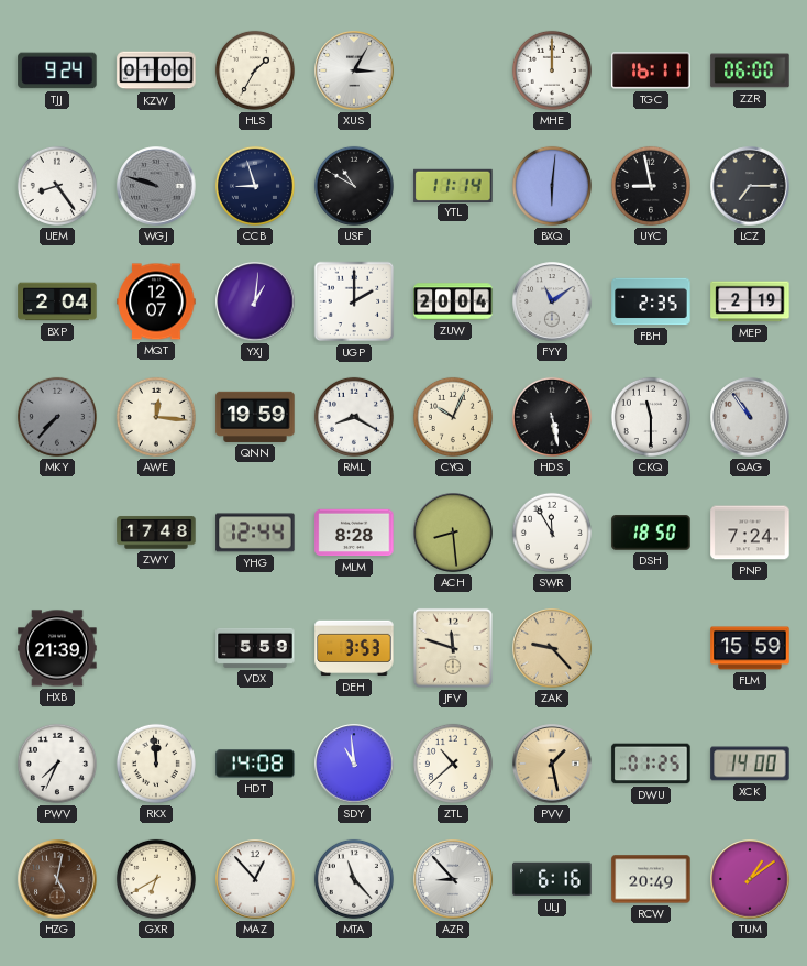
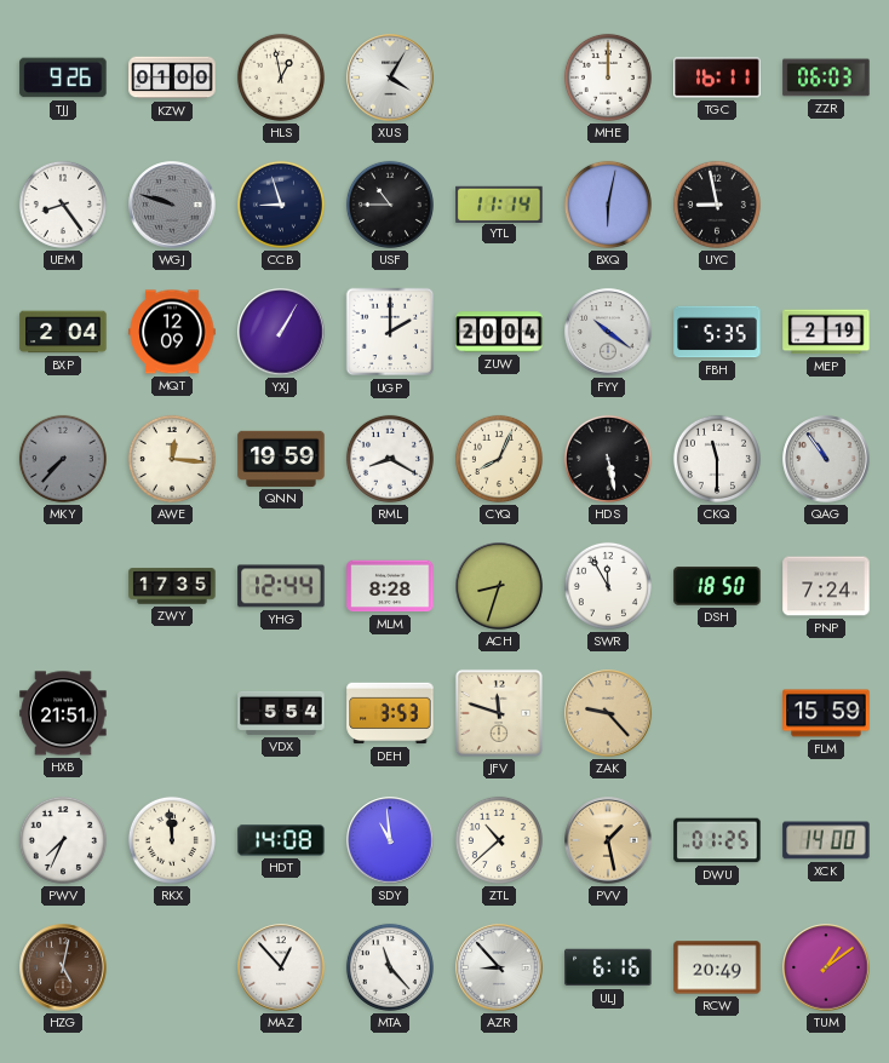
TJJ: 9:24 -> 9:26 (63, 77)
HLS: 1:35 -> 12:58 (281, 77)
XUS: 3:05 -> 4:05 (390, 77)
ZZR: 06:00 -> 06:03 (826, 77)
USF: 10:50 -> 10:45 (390, 205)
BXQ: 6:01 -> 6:02 (608, 205)
LCZ: 7:15 -> none (750, 186)
MQT: 12:07 -> 12:09 (172, 332)
YXJ: 1:01 -> 1:05 (281, 332)
FYY: 11:09 -> 10:21 (608, 332)
FBH: 2:35 -> 5:35 (717, 332)
CYQ: 10:04 -> 8:04 (499, 459)
ZWY: 17:48 -> 17:35 (172, 586)
ACH: 8:29 -> 8:33 (499, 586)
HXB: 21:39 -> 21:51 (63, 713)
VDX: 5:59 -> 5:54 (281, 713)
GXR: 6:40 -> none (156, 879)
